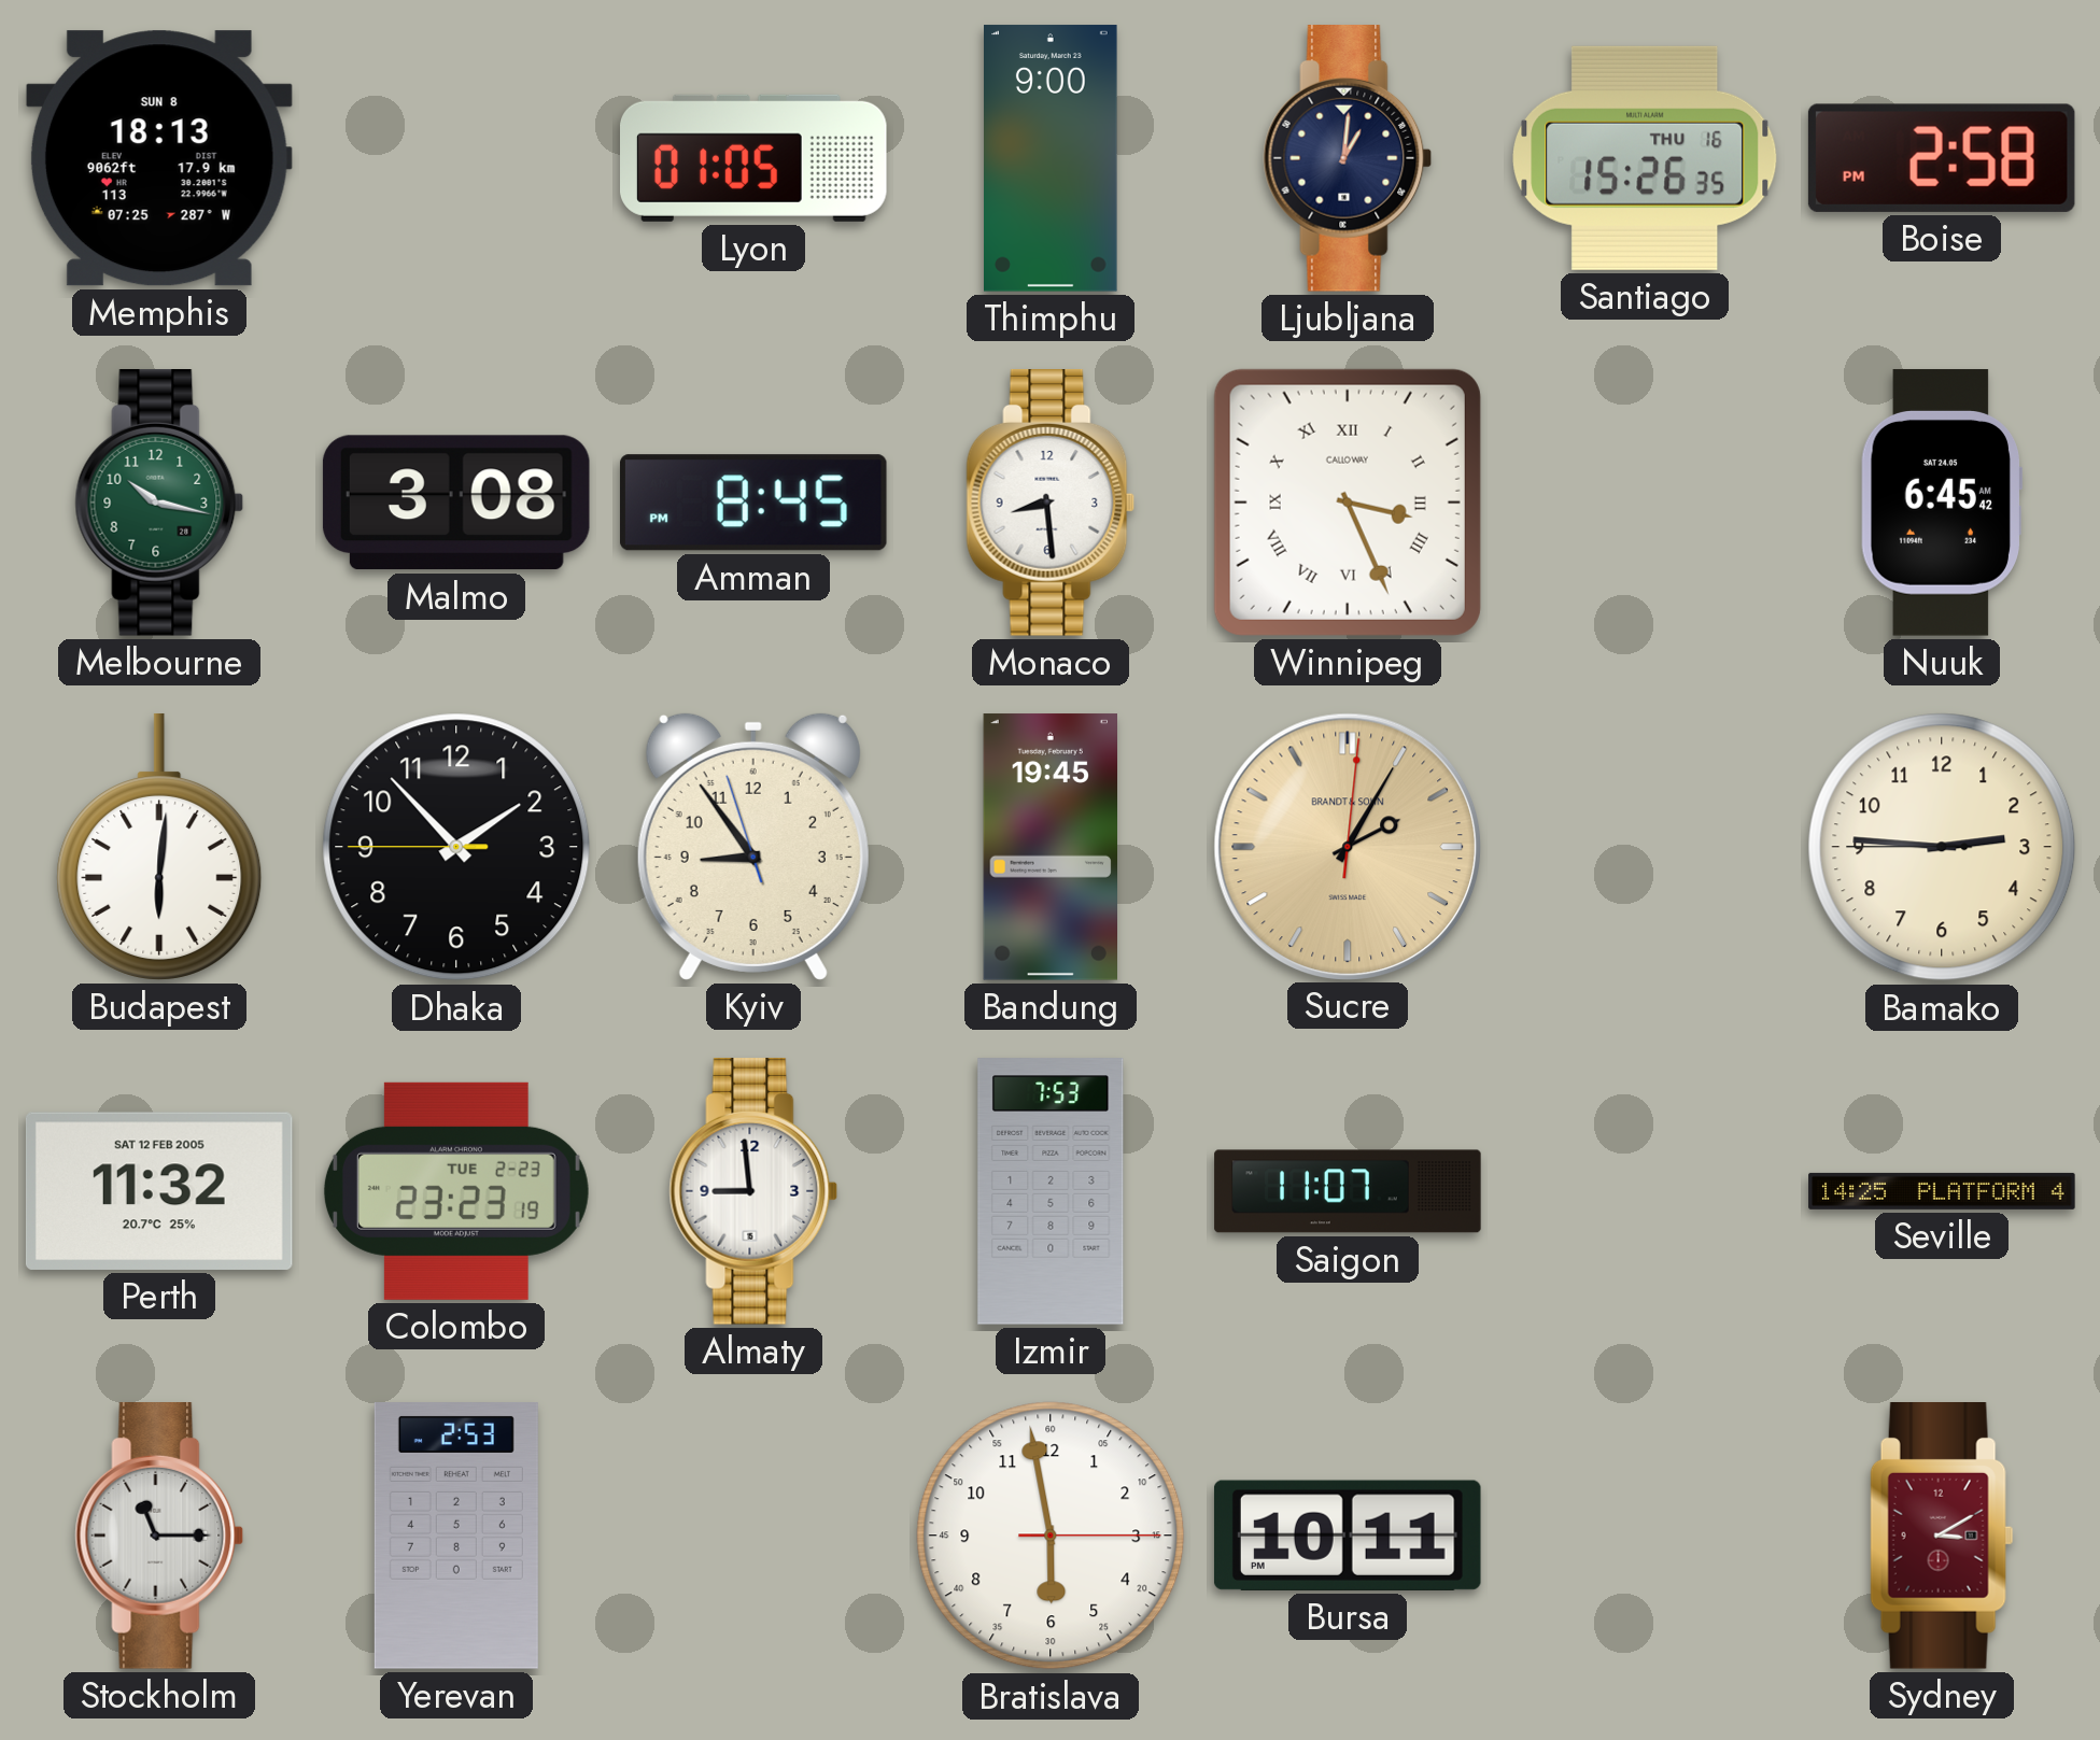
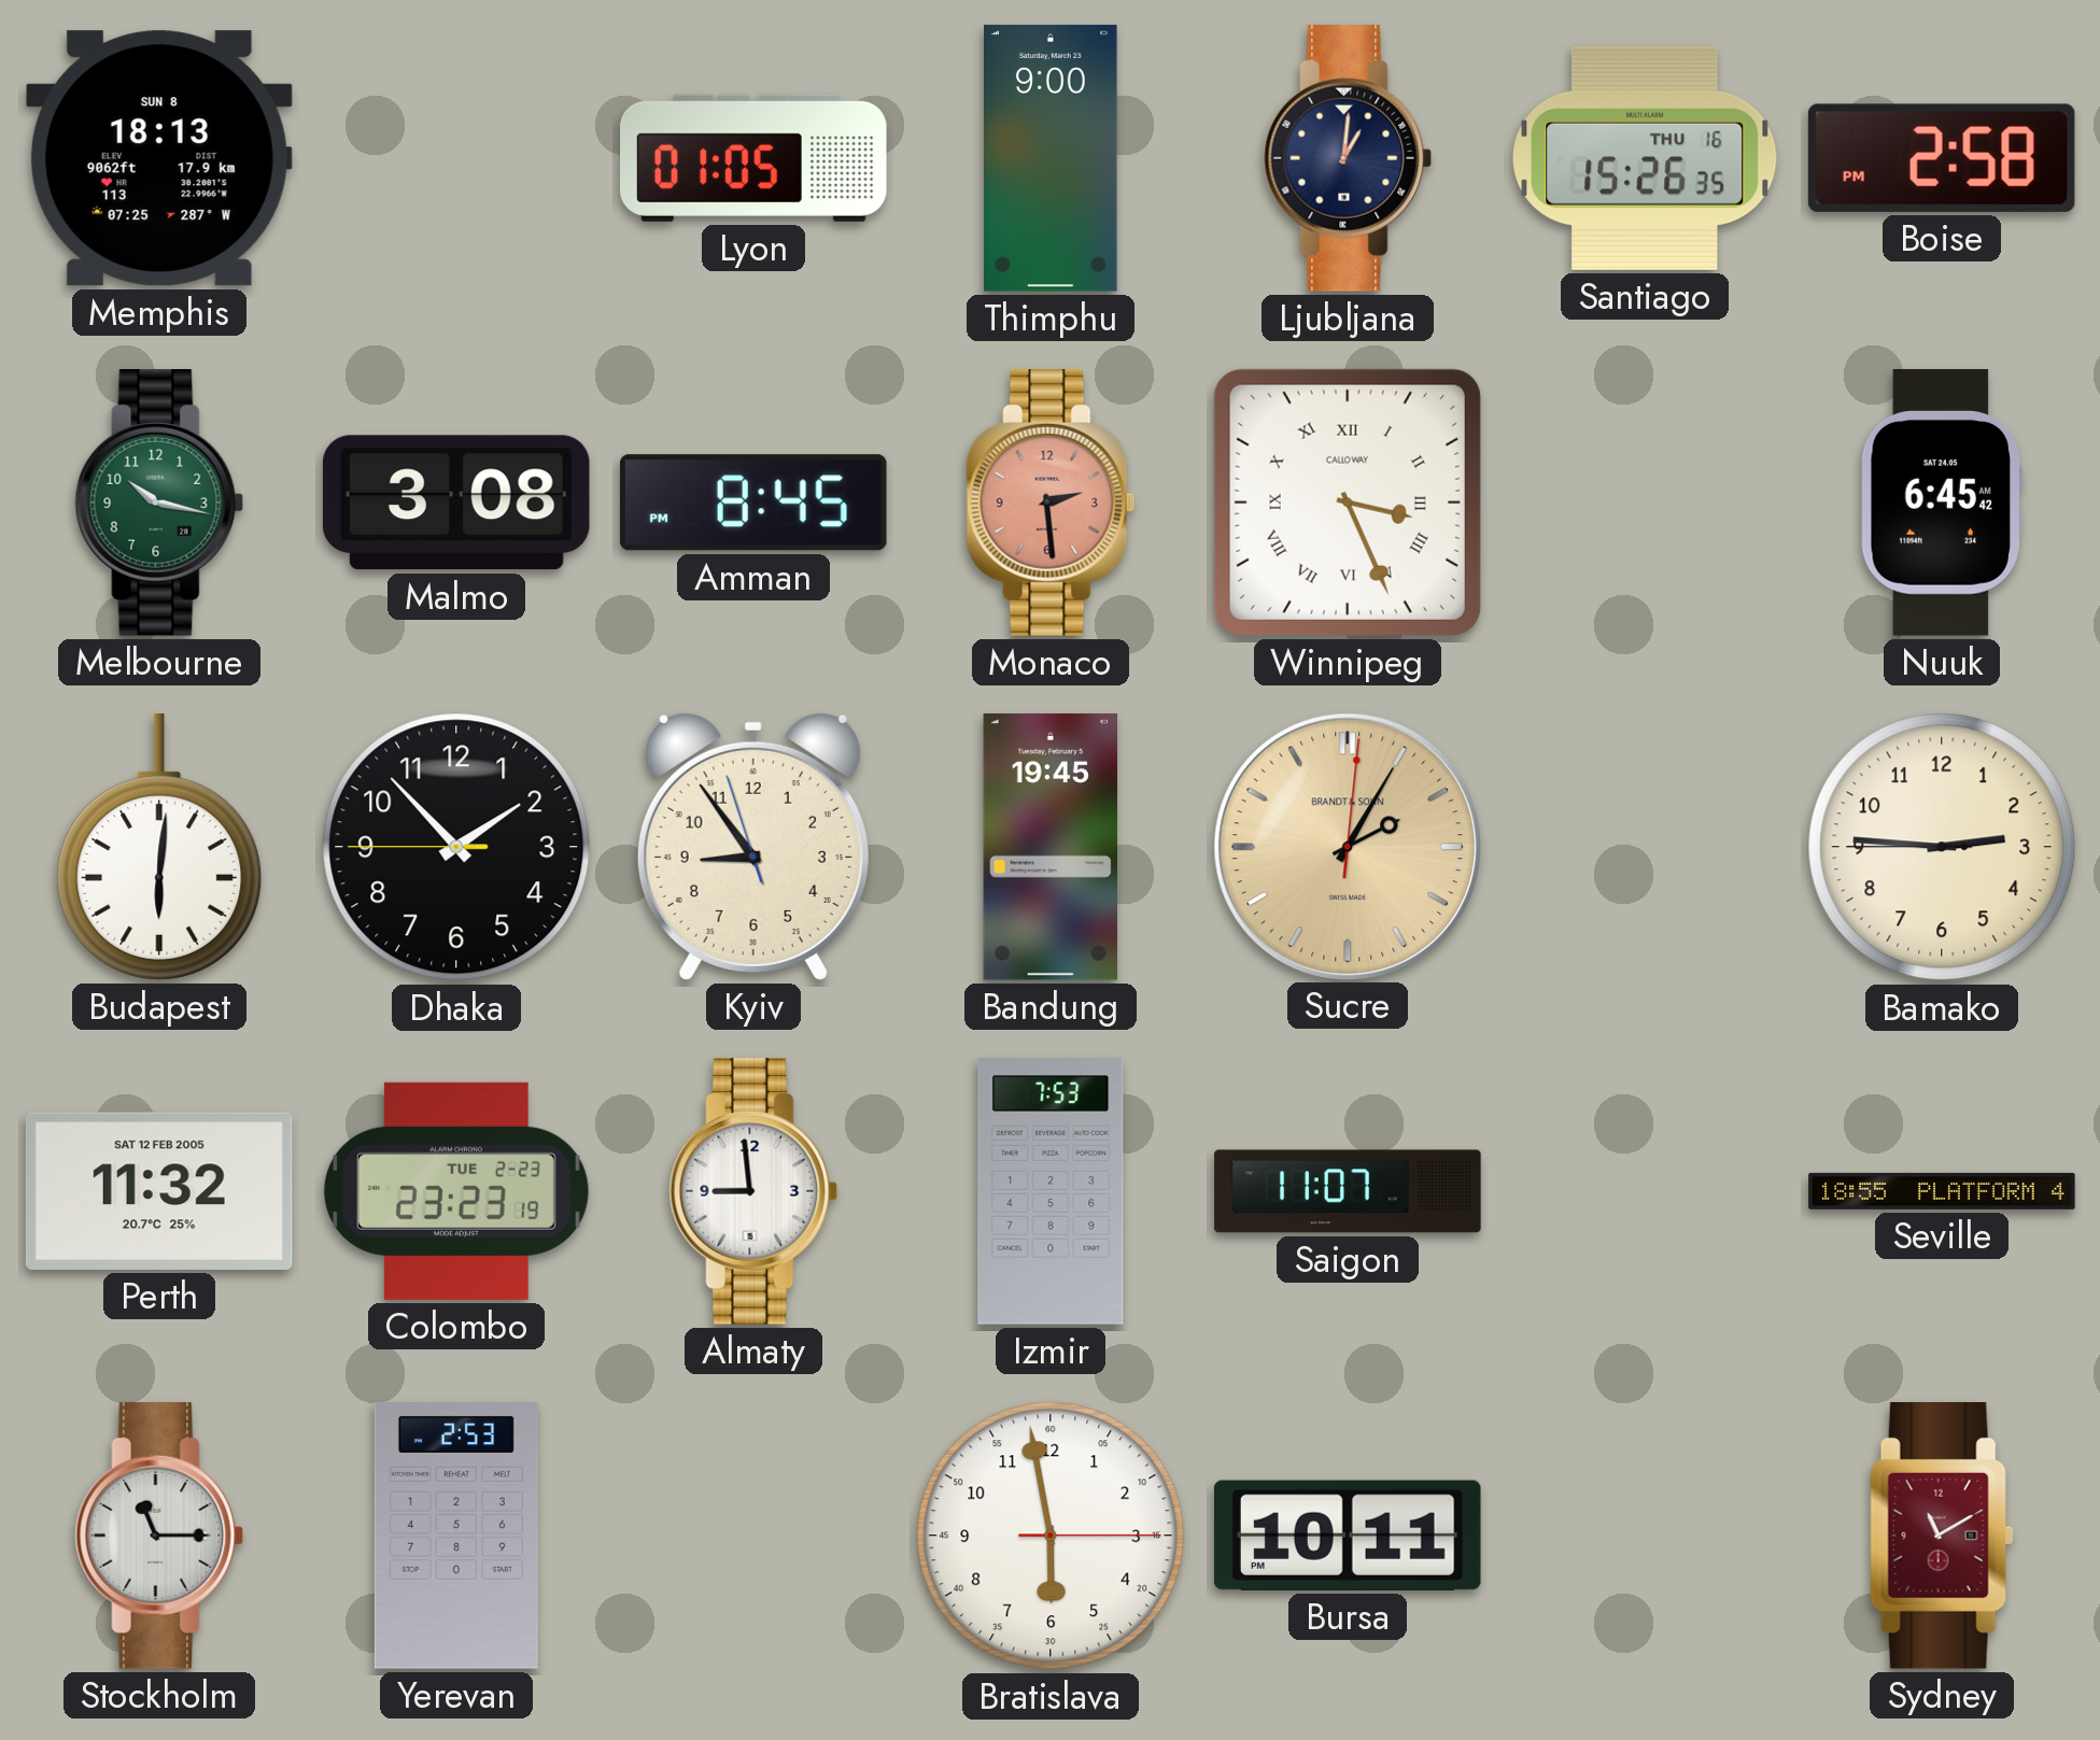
Monaco: 8:29 -> 2:29 (1051, 504)
Monaco dial: white -> salmon (1051, 504)
Seville: 14:25 -> 18:55 (1942, 1191)
Sydney: 3:10 -> 11:10 (1942, 1537)
